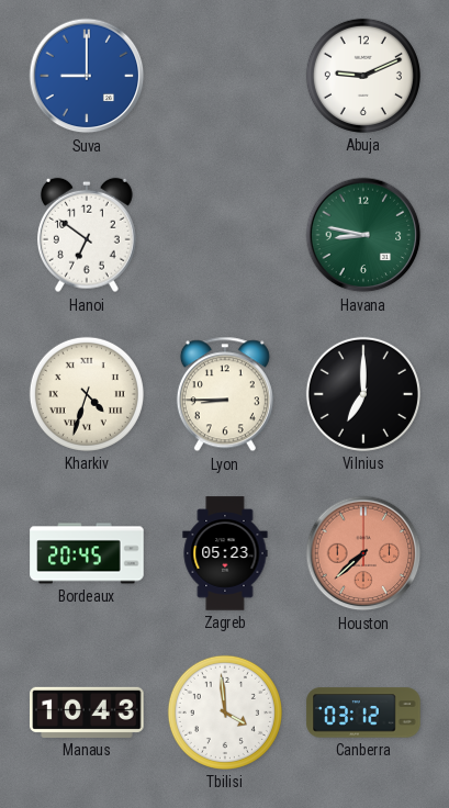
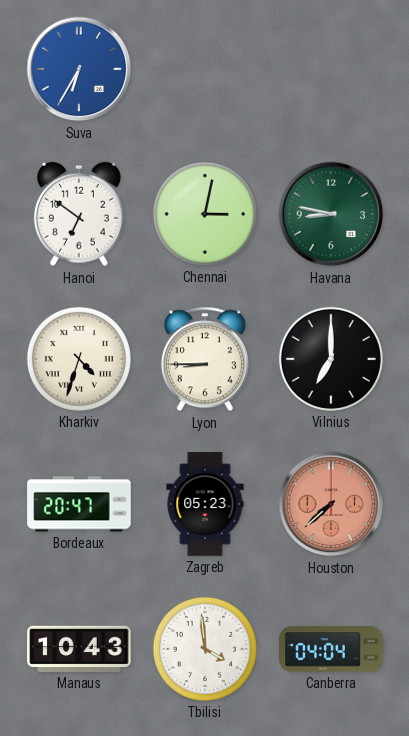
Suva: 9:00 -> 6:35 (79, 69)
Abuja: 9:11 -> none (363, 76)
Chennai: none -> 3:02 (205, 214)
Bordeaux: 20:45 -> 20:47 (79, 504)
Canberra: 03:12 -> 04:04 (331, 649)
